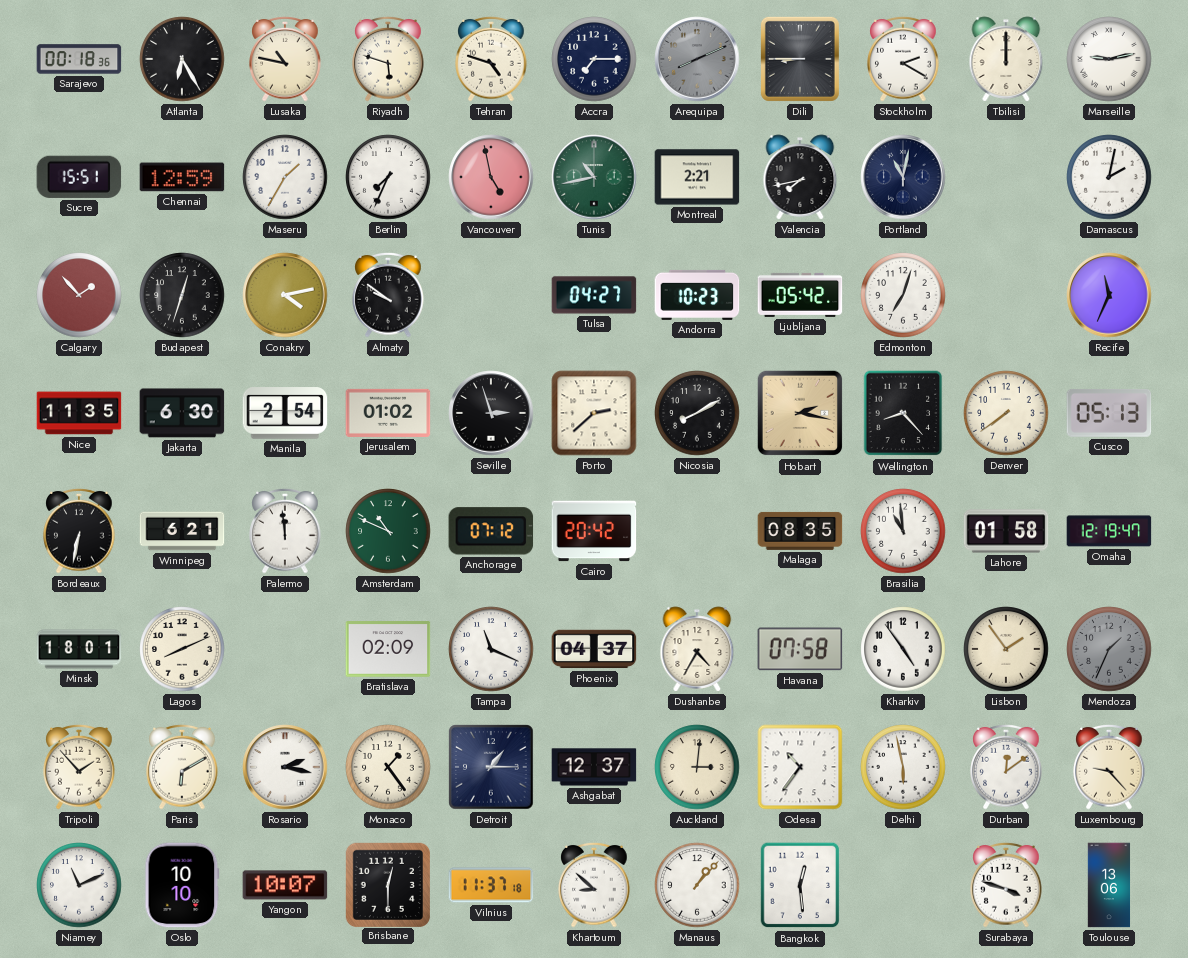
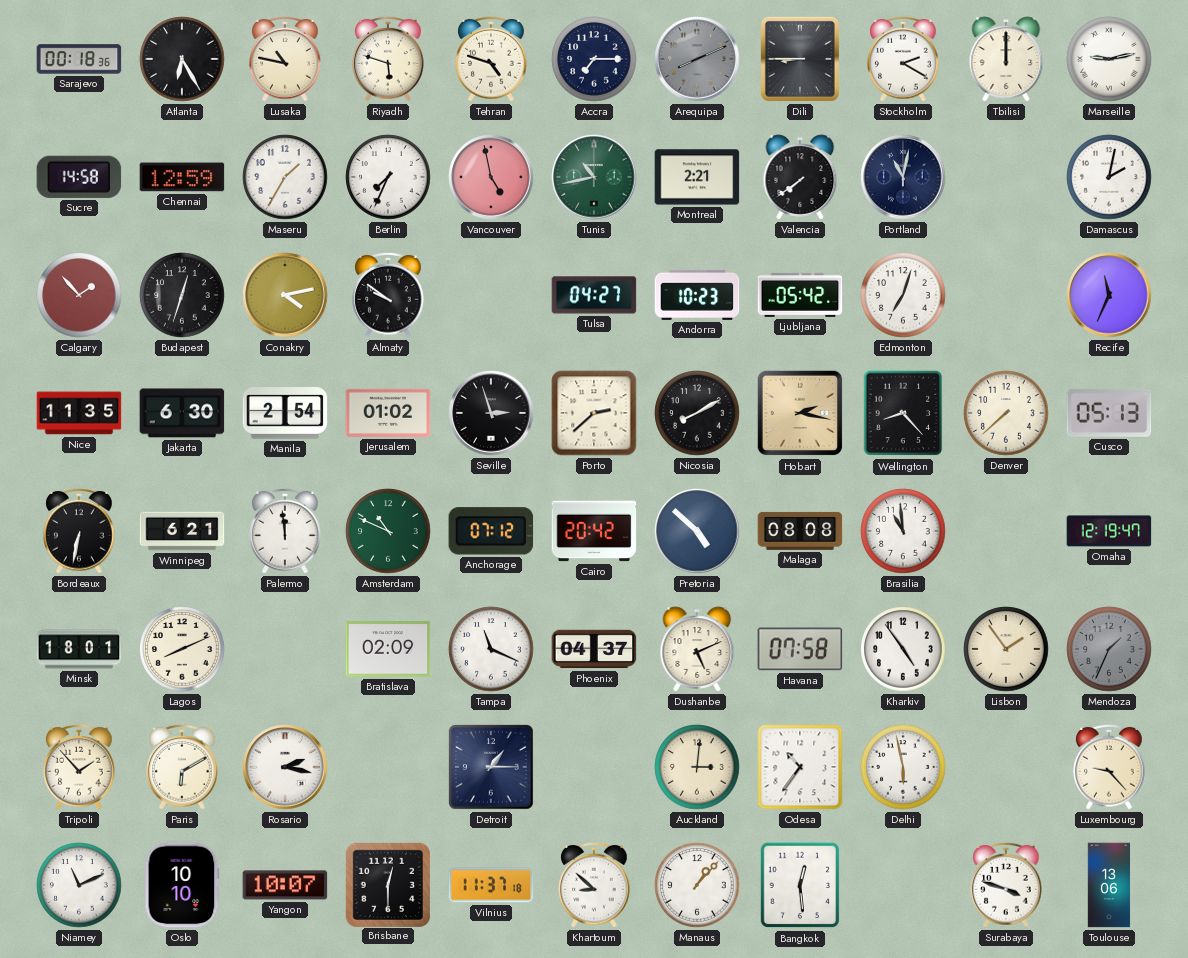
Sucre: 15:51 -> 14:58 (79, 177)
Valencia: 7:43 -> 7:39 (800, 177)
Denver: 7:39 -> 7:38 (1006, 413)
Pretoria: none -> 4:52 (697, 531)
Malaga: 08:35 -> 08:08 (800, 531)
Lahore: 01:58 -> none (1006, 531)
Dushanbe: 4:35 -> 5:11 (697, 649)
Monaco: 1:24 -> none (388, 767)
Ashgabat: 12:37 -> none (594, 767)
Durban: 12:09 -> none (1006, 767)
